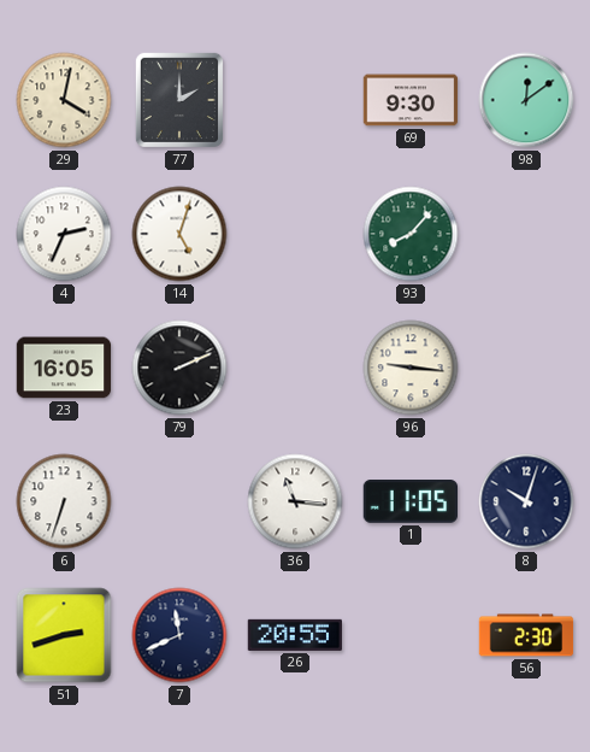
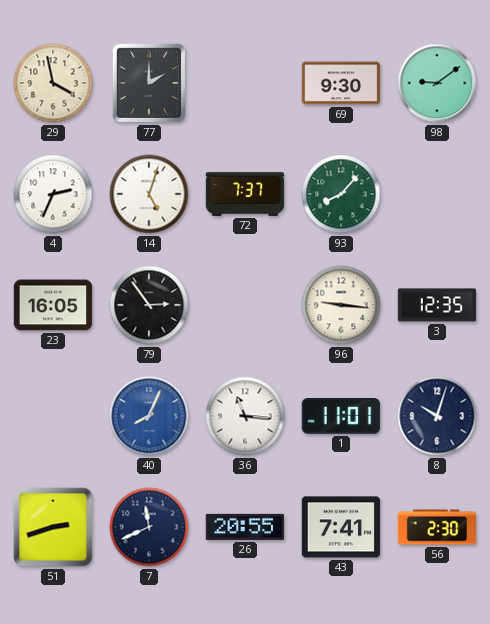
29: 4:02 -> 3:58 (53, 83)
98: 12:09 -> 9:09 (437, 83)
72: none -> 7:37 (245, 194)
79: 2:11 -> 2:54 (149, 305)
3: none -> 12:35 (437, 305)
6: 6:33 -> none (64, 501)
40: none -> 8:04 (149, 416)
1: 11:05 -> 11:01 (340, 417)
43: none -> 7:41 (341, 527)
